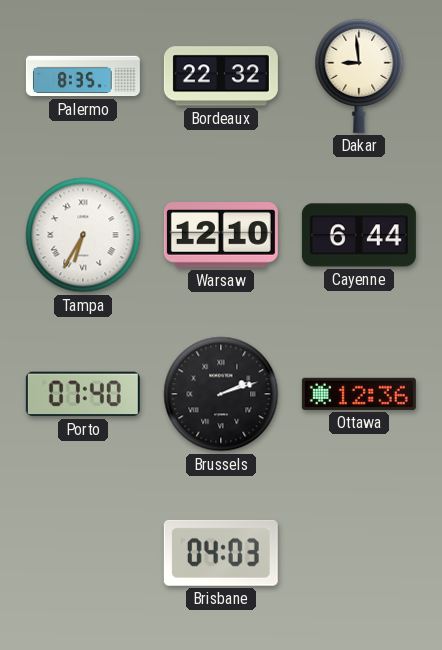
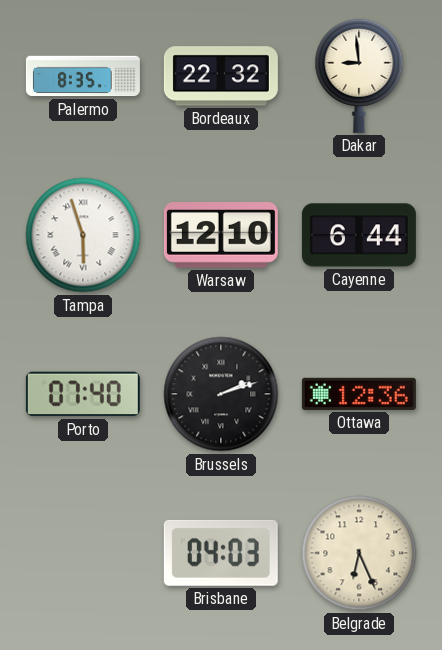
Tampa: 6:35 -> 5:57 (83, 235)
Belgrade: none -> 6:26 (359, 553)
